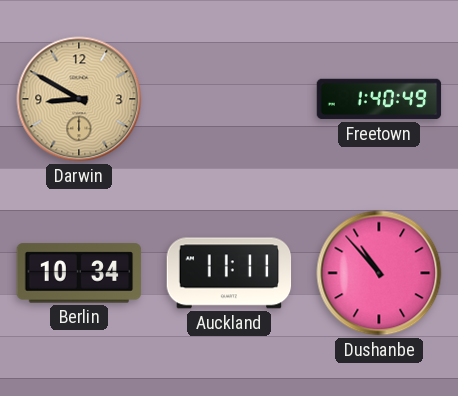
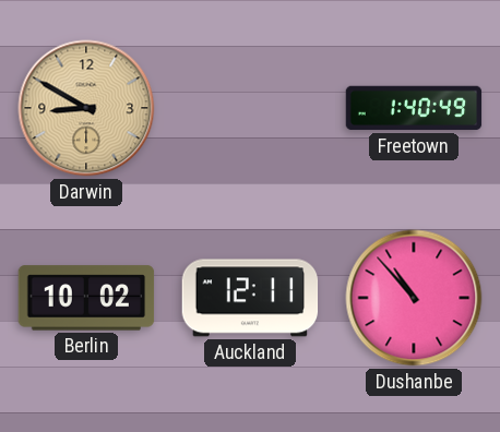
Berlin: 10:34 -> 10:02 (86, 298)
Auckland: 11:11 -> 12:11 (250, 298)
